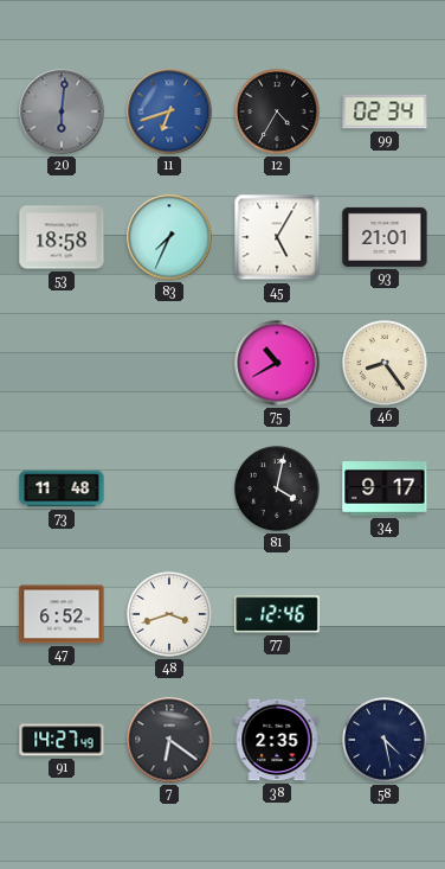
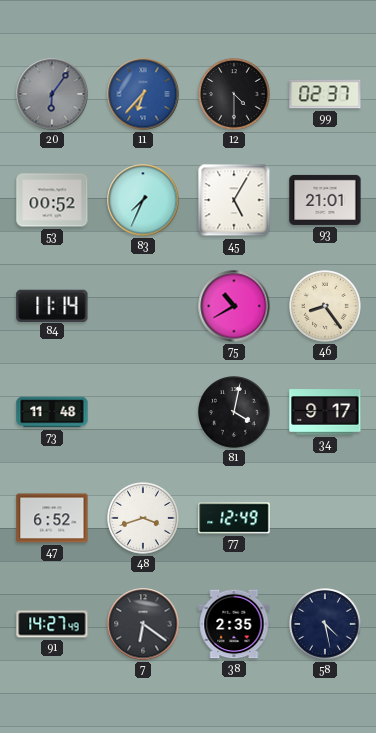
20: 6:01 -> 6:06 (52, 94)
11: 6:42 -> 6:37 (143, 94)
12: 4:35 -> 4:30 (234, 94)
99: 02:34 -> 02:37 (325, 94)
53: 18:58 -> 00:52 (52, 200)
84: none -> 11:14 (52, 305)
77: 12:46 -> 12:49 (234, 518)
